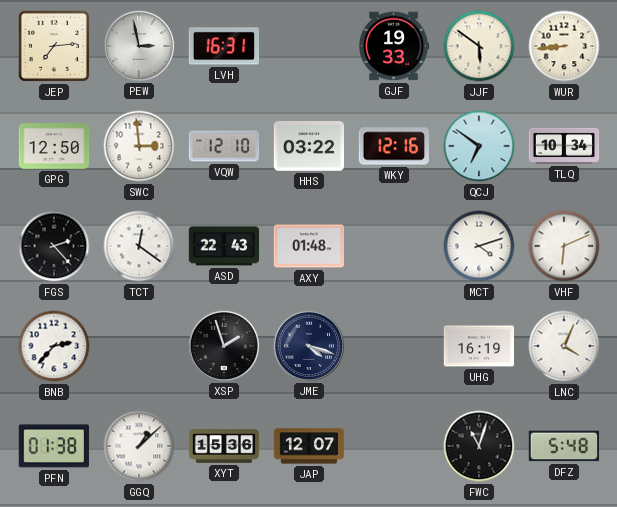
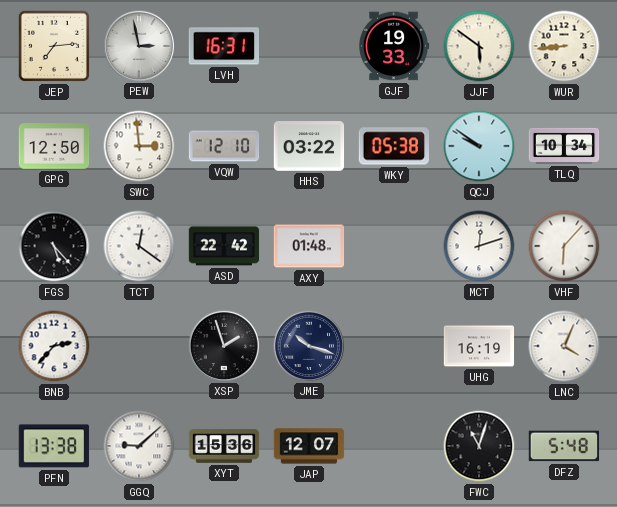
WKY: 12:16 -> 05:38 (394, 146)
QCJ: 6:51 -> 9:51 (479, 146)
FGS: 2:23 -> 5:23 (54, 246)
ASD: 22:43 -> 22:42 (224, 246)
MCT: 4:12 -> 12:12 (479, 246)
VHF: 6:11 -> 6:07 (564, 246)
JME: 4:18 -> 10:18 (308, 345)
PFN: 01:38 -> 13:38 (54, 446)
GGQ: 1:08 -> 9:08 (139, 446)
